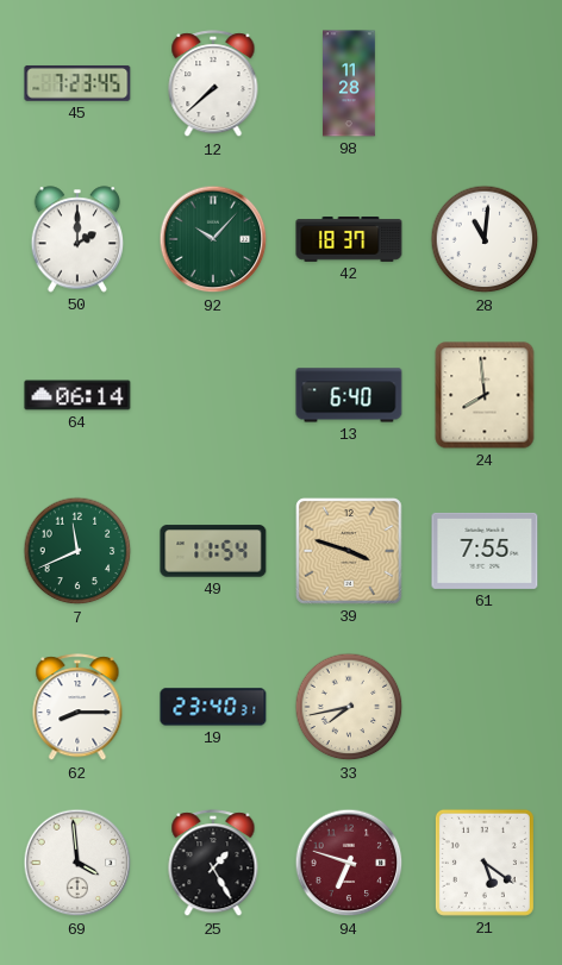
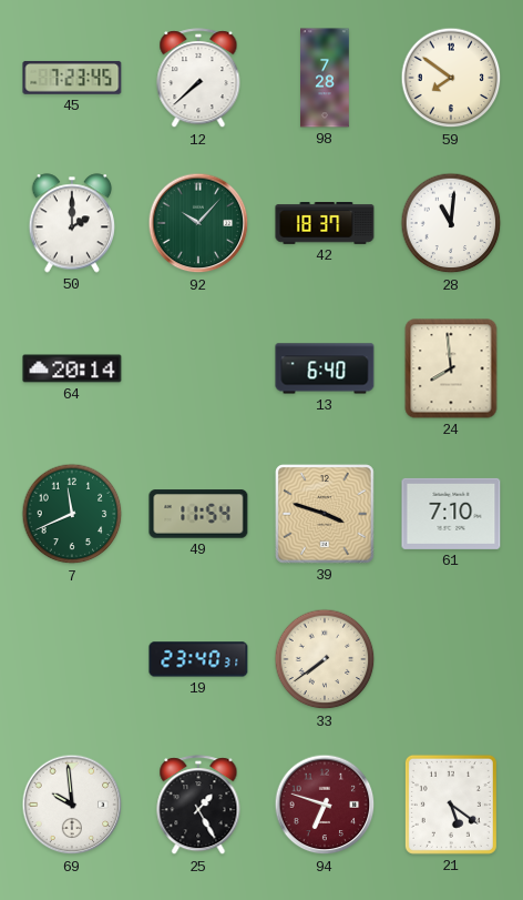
98: 11:28 -> 7:28 (326, 78)
59: none -> 7:51 (451, 78)
64: 06:14 -> 20:14 (72, 368)
61: 7:55 -> 7:10 (451, 514)
62: 8:15 -> none (77, 708)
33: 7:43 -> 7:39 (325, 659)
69: 3:59 -> 9:59 (72, 805)
